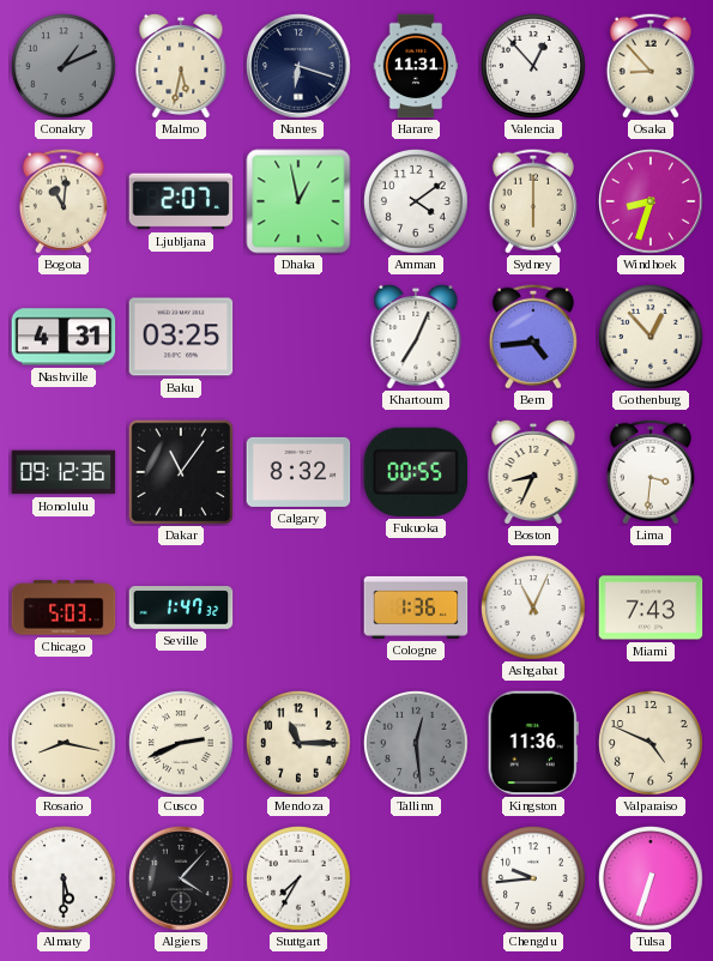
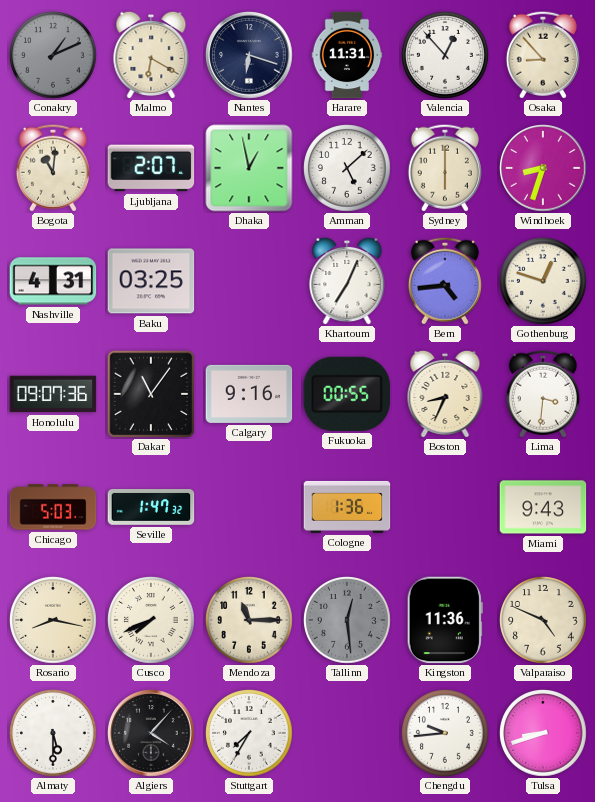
Malmo: 5:32 -> 6:20 (151, 55)
Amman: 4:09 -> 5:08 (347, 168)
Gothenburg: 12:53 -> 12:48 (543, 281)
Honolulu: 09:12 -> 09:07 (53, 394)
Calgary: 8:32 -> 9:16 (249, 394)
Ashgabat: 11:04 -> none (533, 608)
Miami: 7:43 -> 9:43 (543, 507)
Cusco: 2:41 -> 7:41 (151, 620)
Tulsa: 6:33 -> 8:42 (543, 733)
